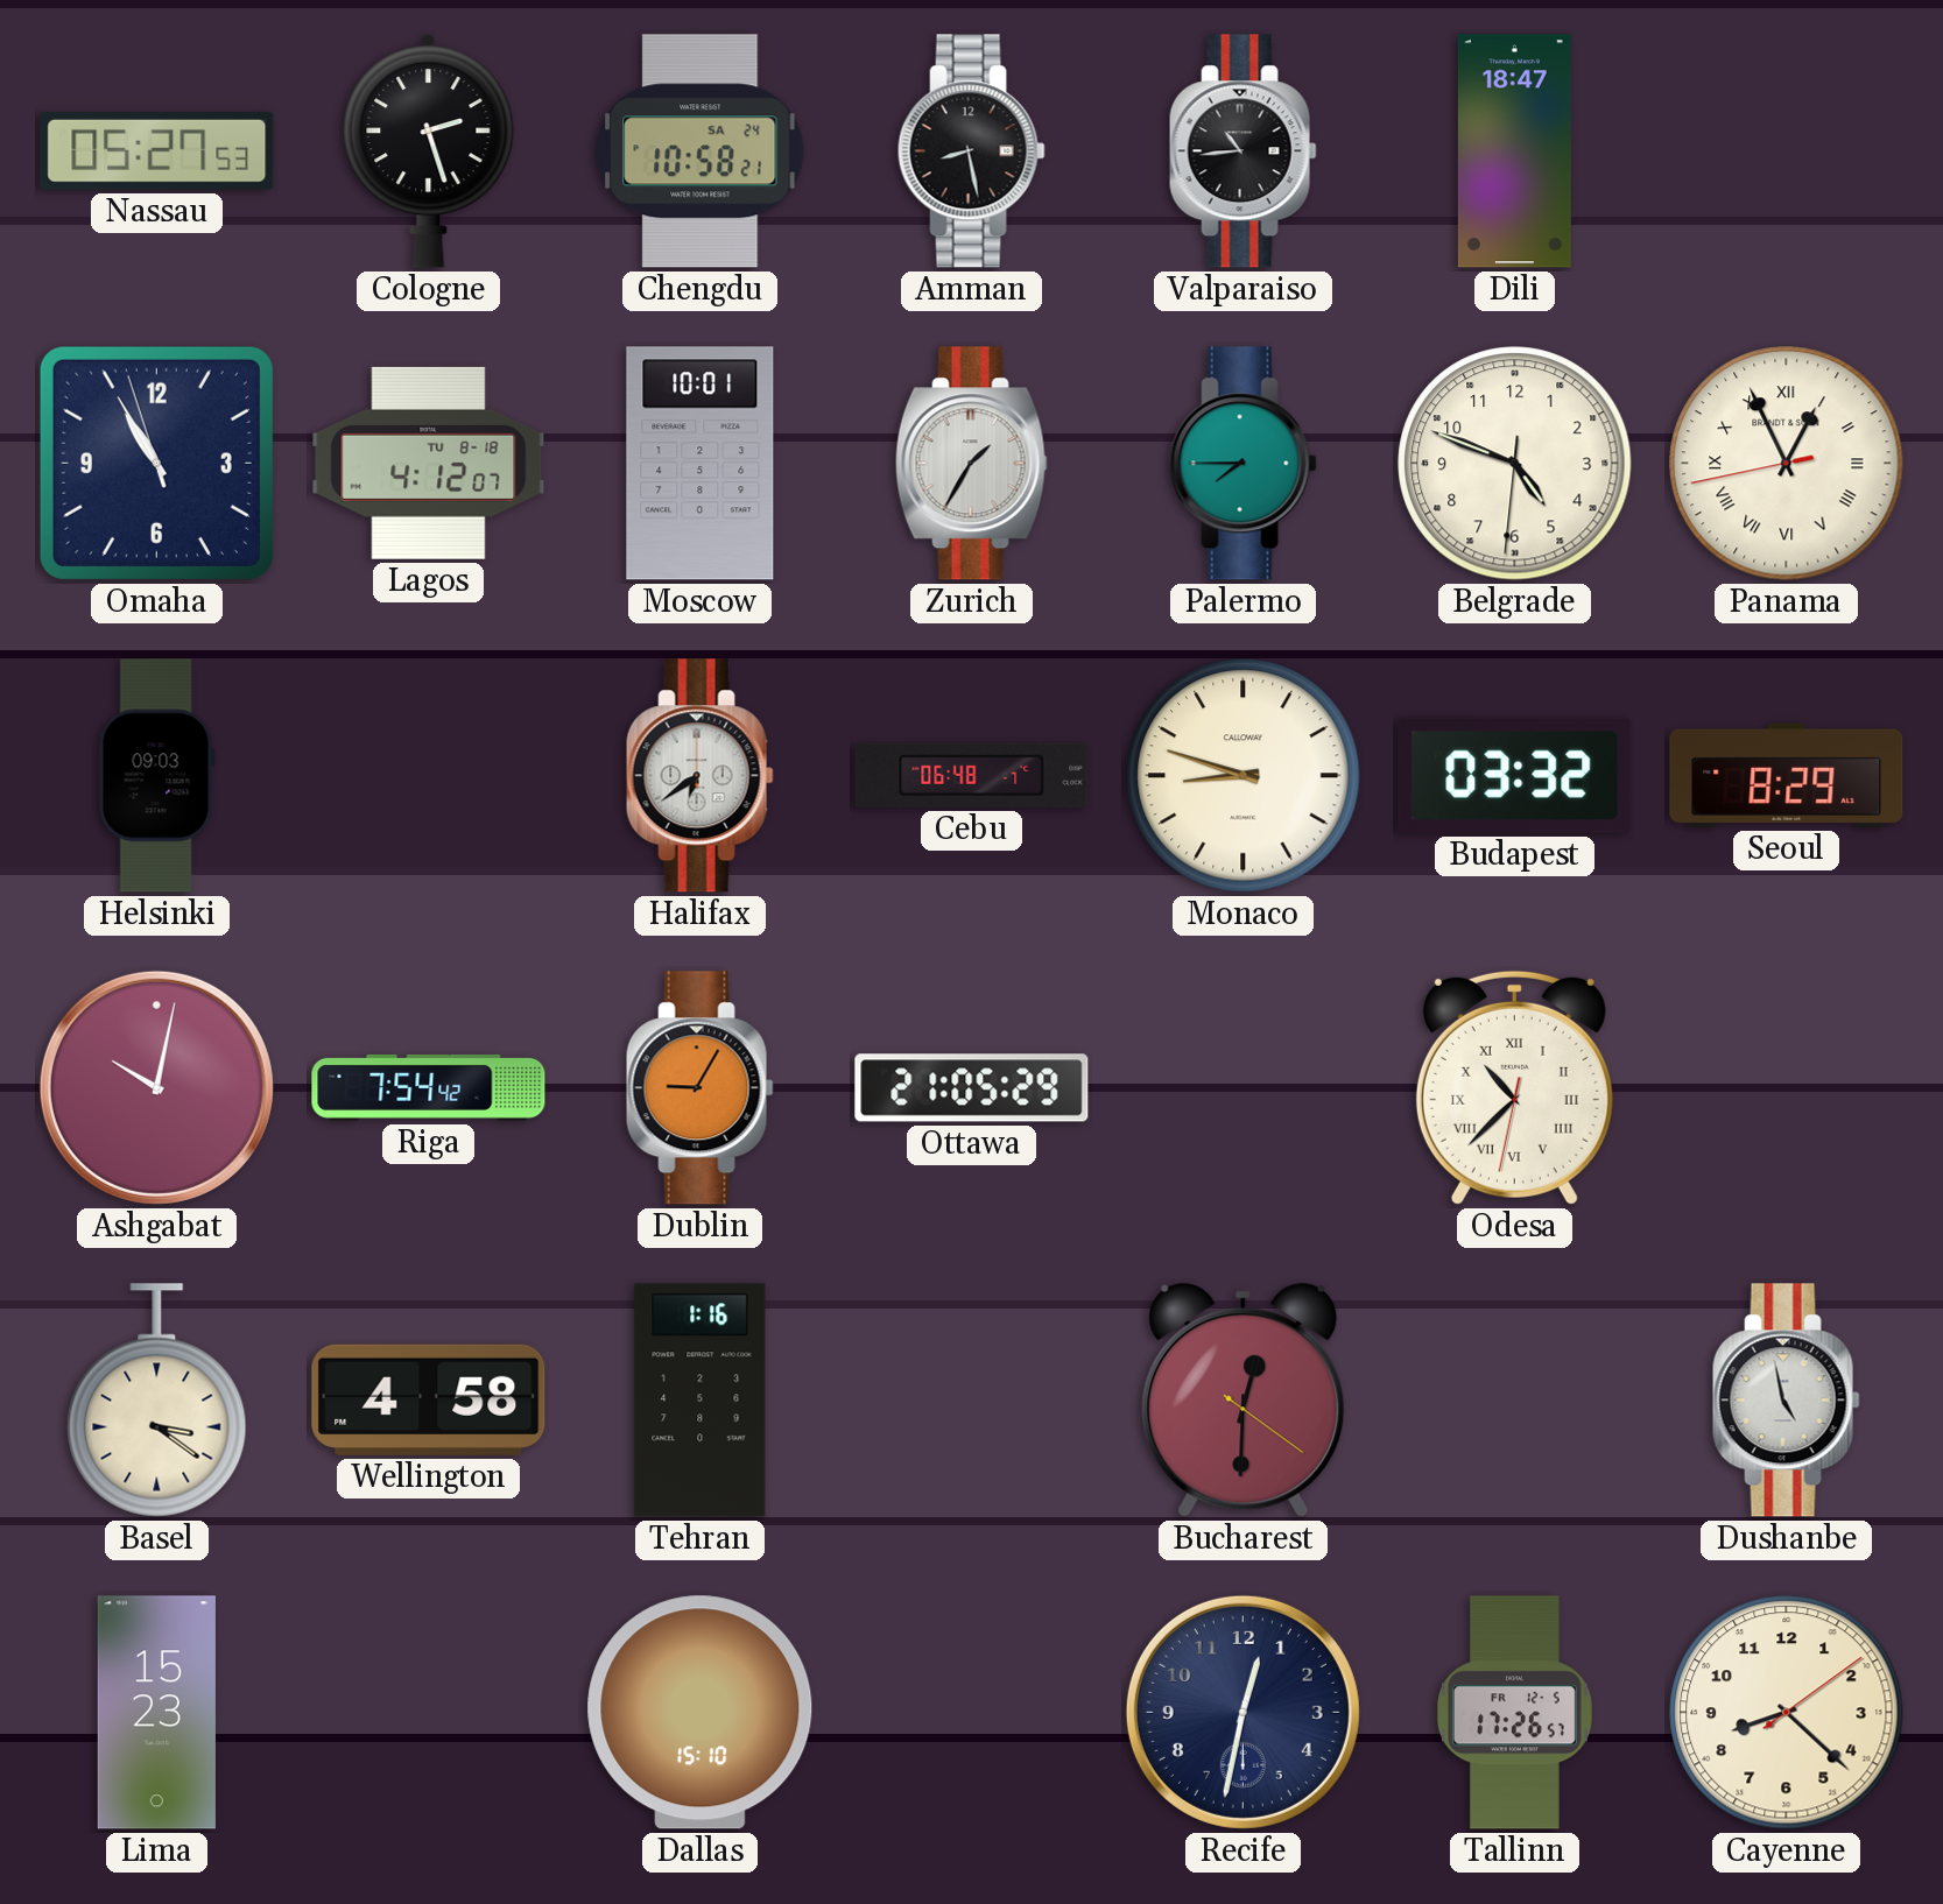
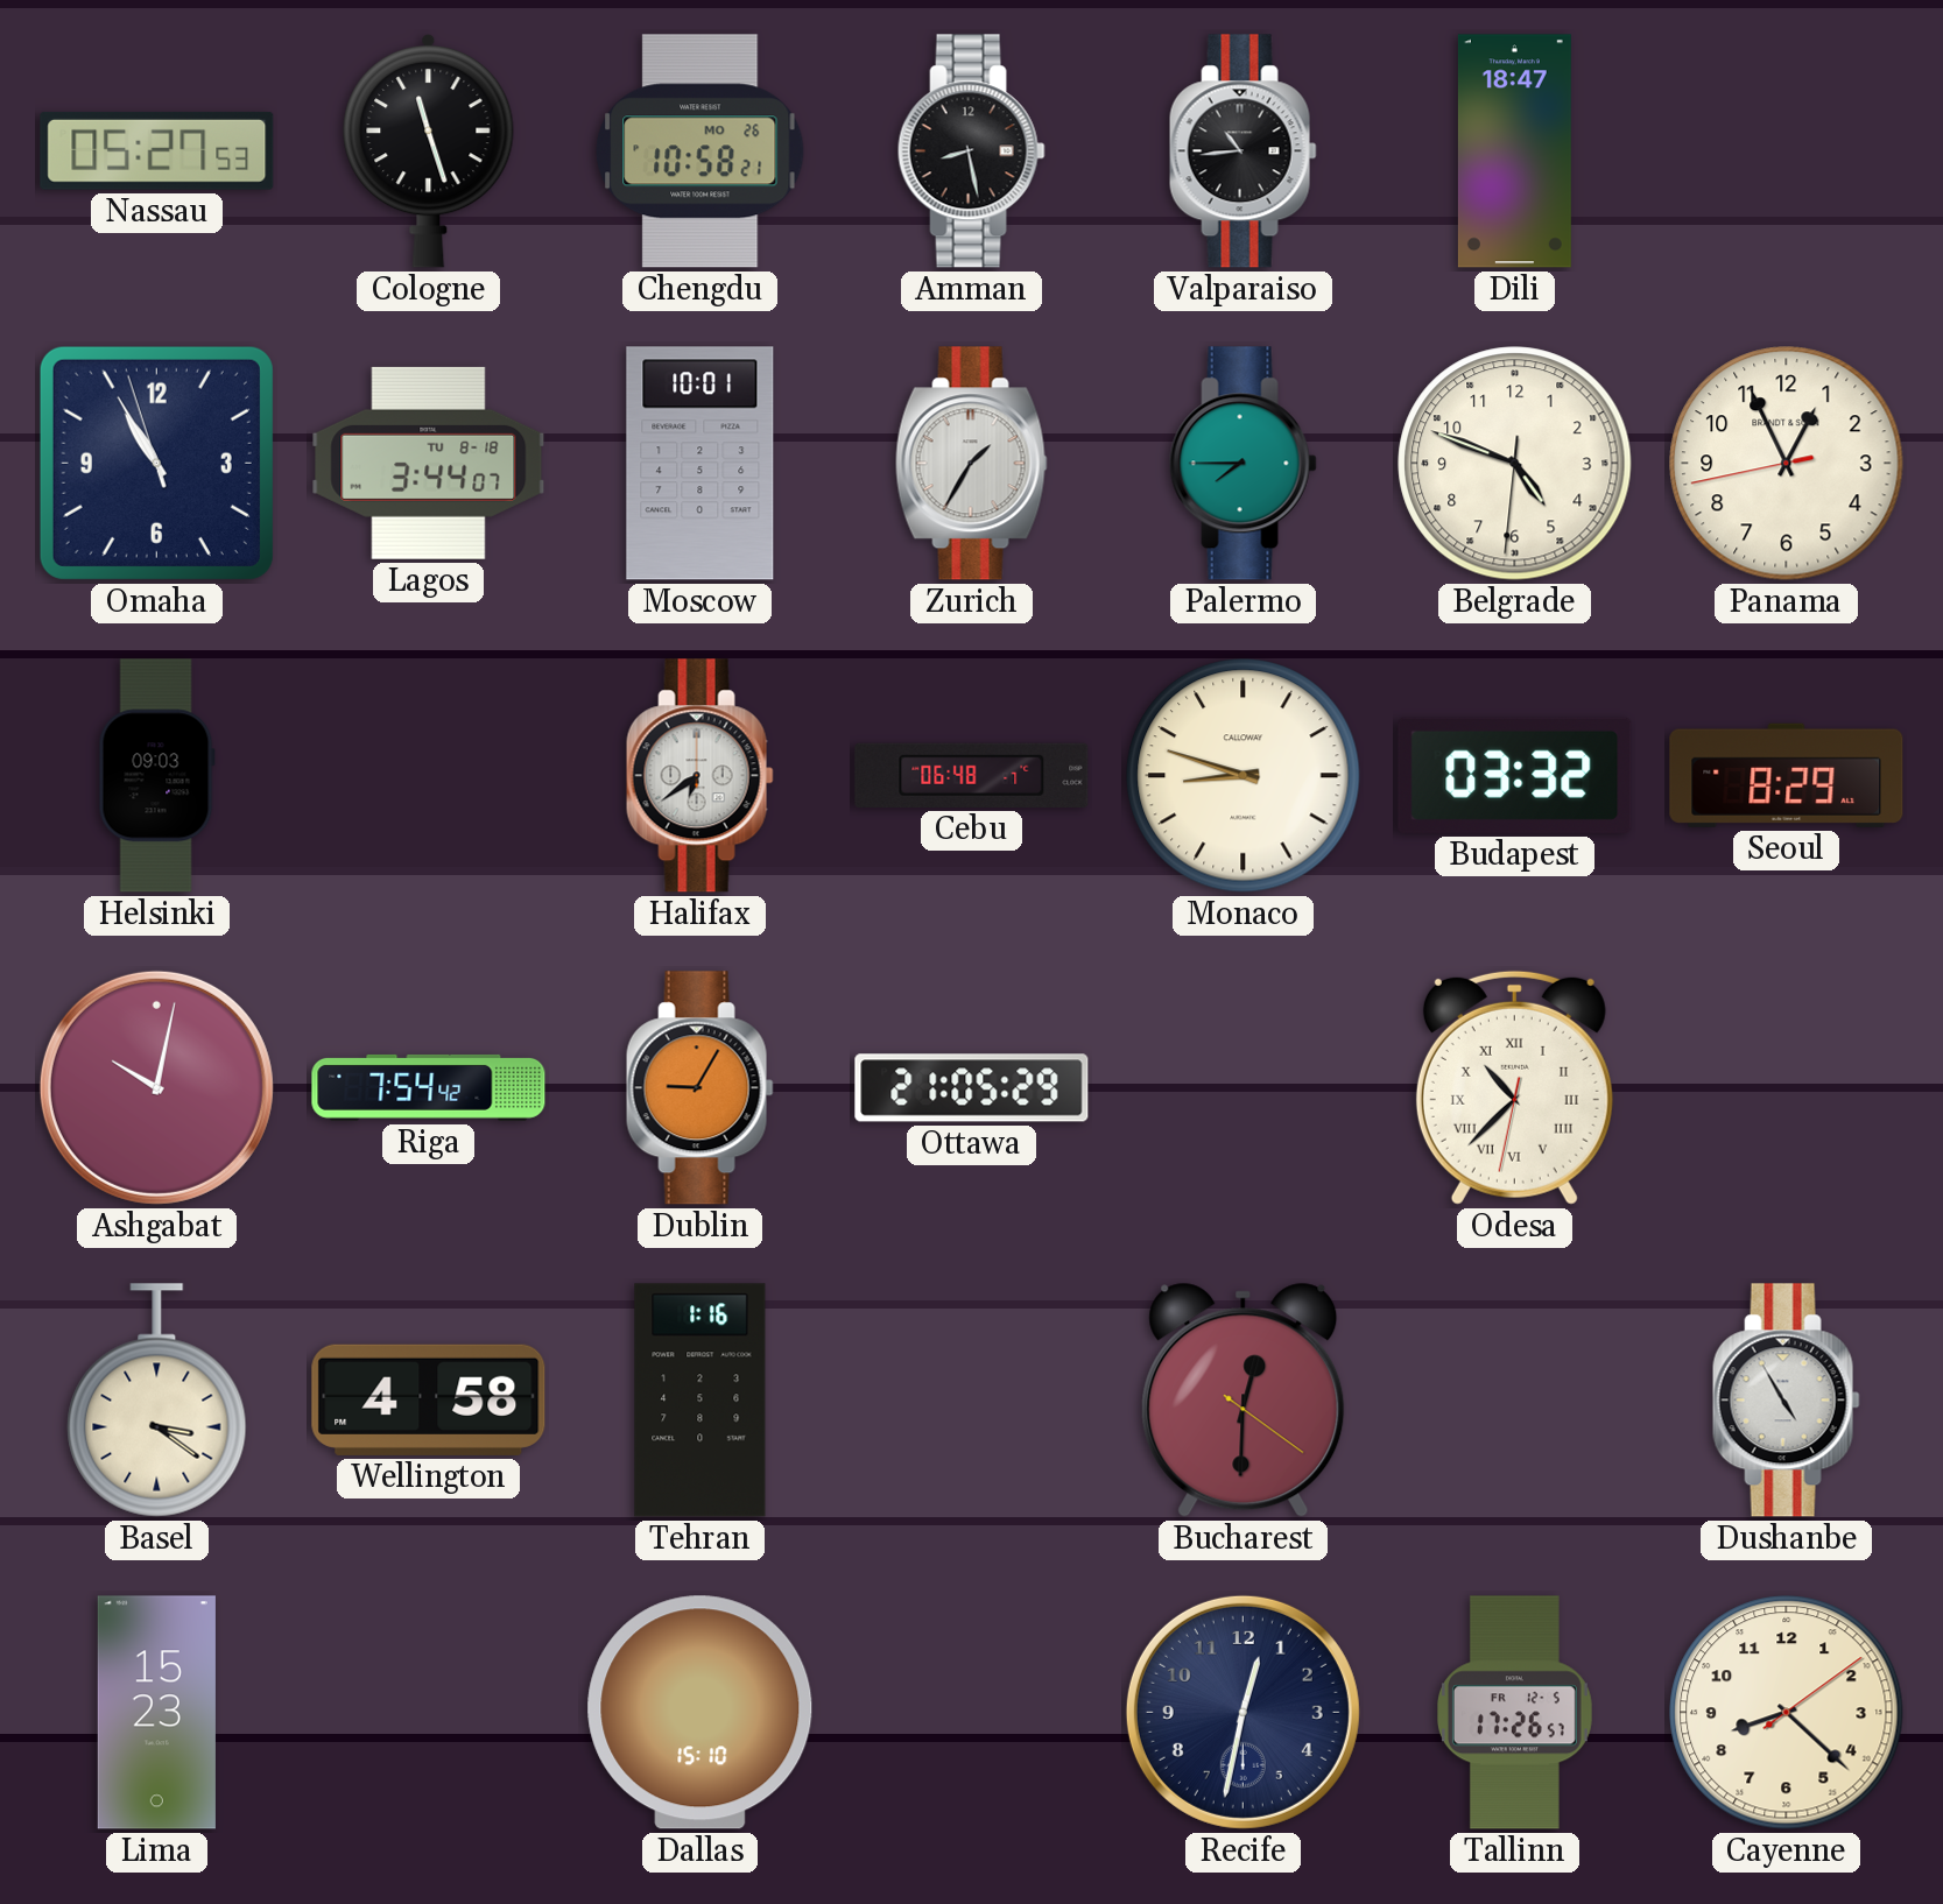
Cologne: 2:27 -> 11:27 (429, 150)
Chengdu date: SA 24 -> MO 26 (701, 151)
Lagos: 4:12 -> 3:44 (429, 463)
Panama numerals: Roman -> Arabic (1787, 464)
Dushanbe: 4:58 -> 4:55 (1786, 1401)
